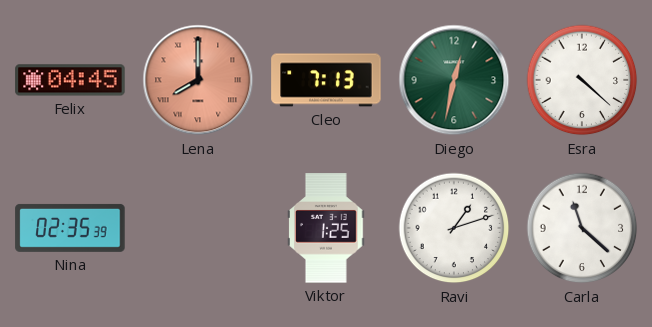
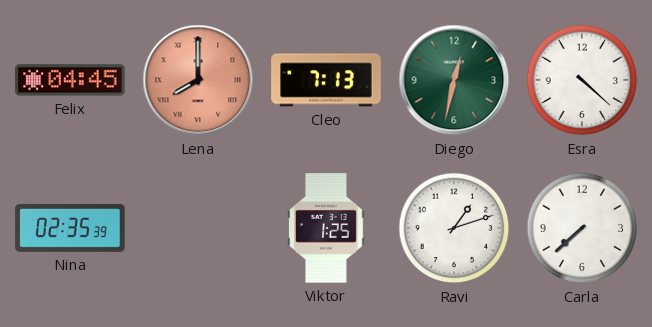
Carla: 11:22 -> 7:38 (582, 228)
